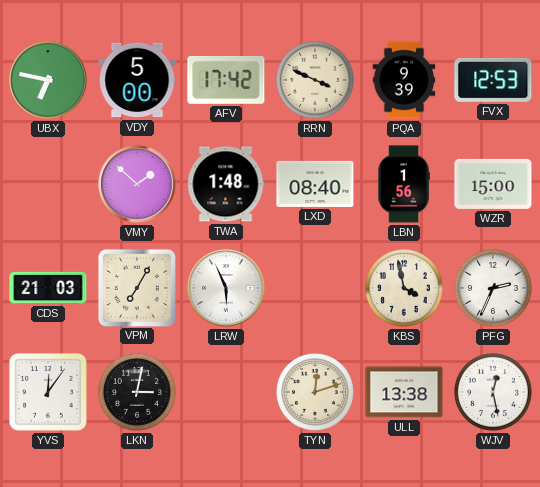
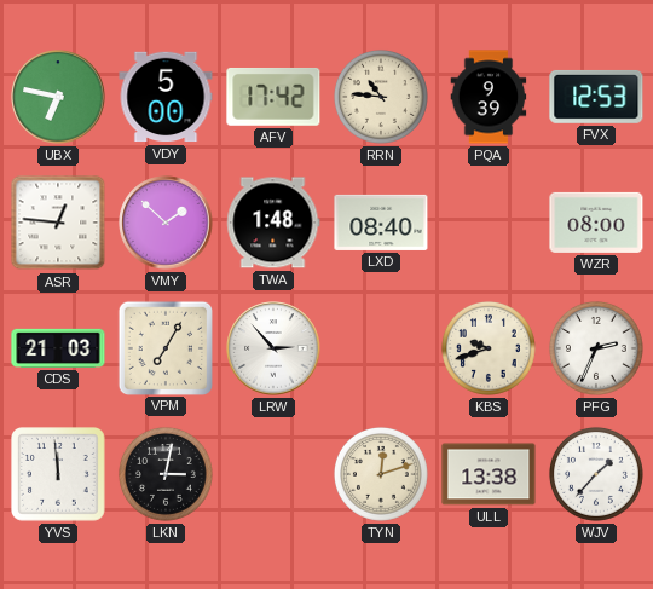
RRN: 3:49 -> 10:46 (381, 97)
ASR: none -> 12:46 (58, 223)
LBN: 1:56 -> none (404, 184)
WZR: 15:00 -> 08:00 (596, 223)
LRW: 5:56 -> 2:53 (273, 348)
KBS: 3:58 -> 9:42 (489, 348)
YVS: 12:06 -> 11:59 (59, 475)
WJV: 12:28 -> 1:37 (596, 474)
